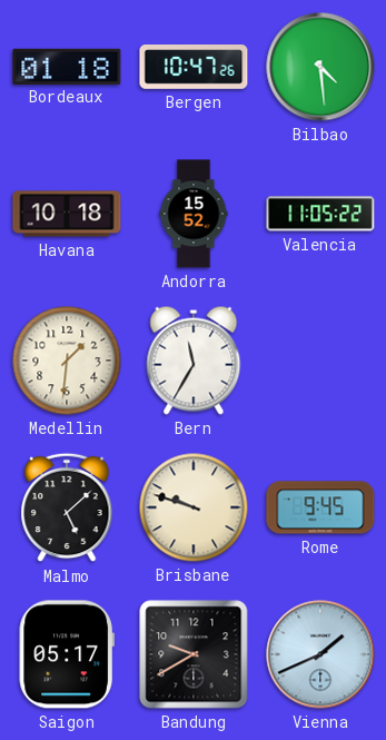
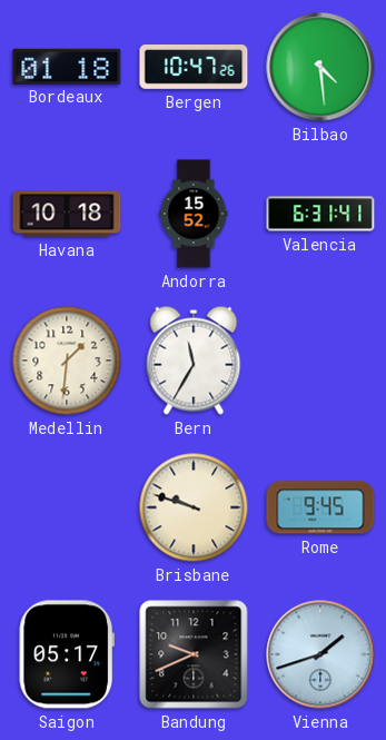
Valencia: 11:05 -> 6:31 (320, 214)
Malmo: 5:08 -> none (67, 507)
Bandung: 9:40 -> 9:41 (194, 654)
Vienna: 1:41 -> 1:42 (320, 654)
